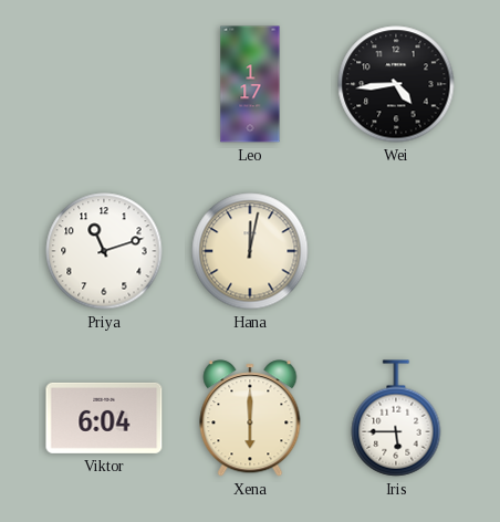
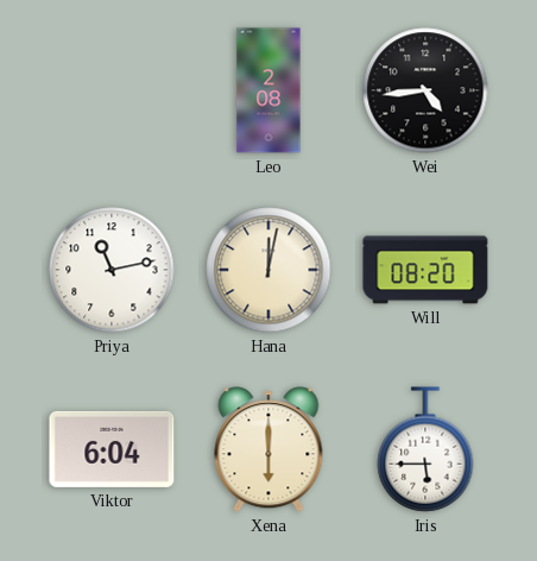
Leo: 1:17 -> 2:08 (268, 90)
Priya: 11:12 -> 11:13 (112, 270)
Will: none -> 08:20 (425, 270)
